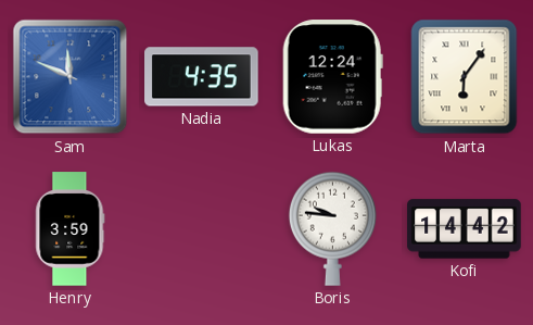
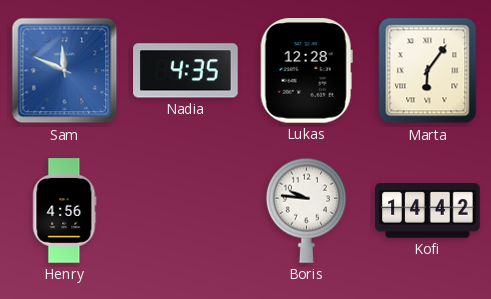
Lukas: 12:24 -> 12:28 (306, 71)
Henry: 3:59 -> 4:56 (65, 211)
